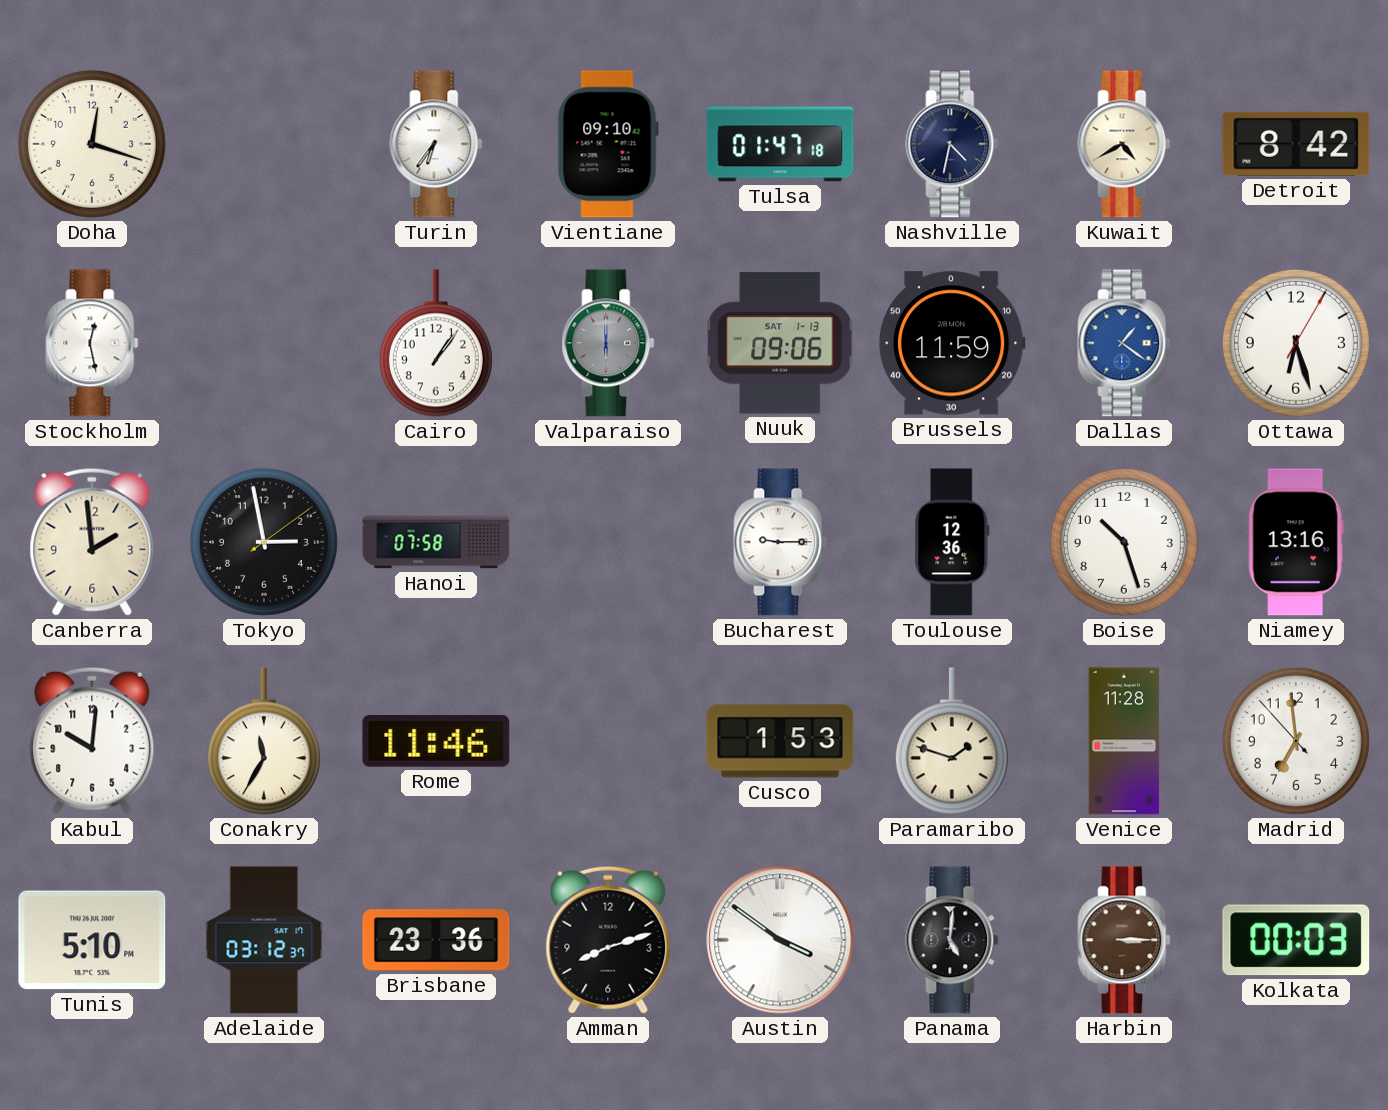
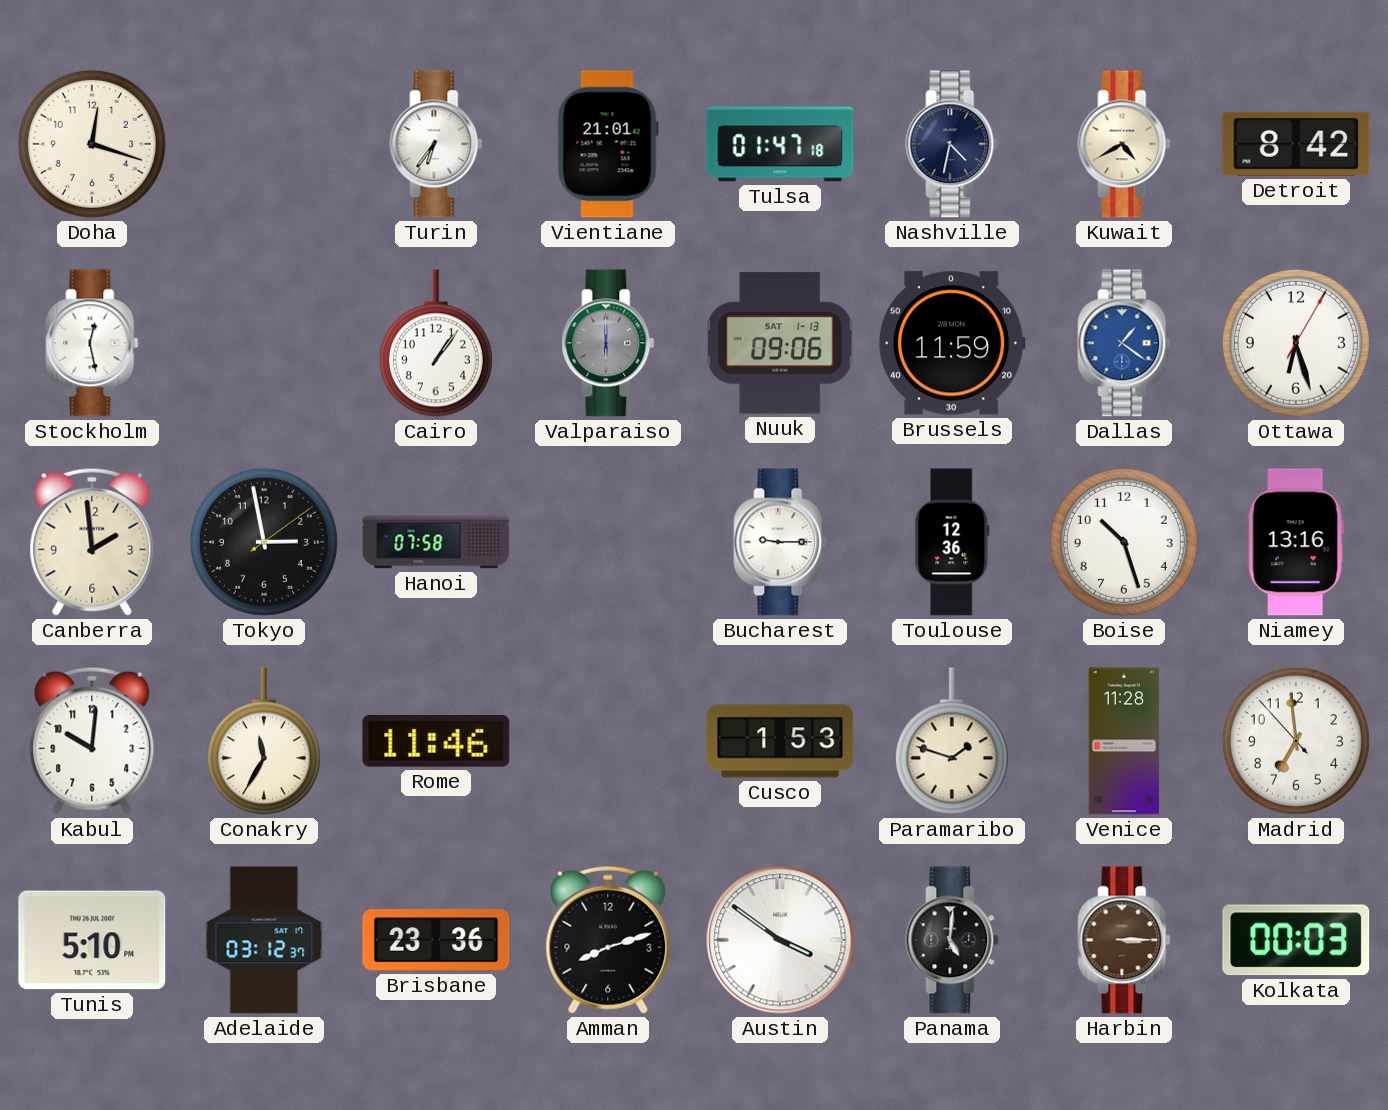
Vientiane: 09:10 -> 21:01 (608, 144)
